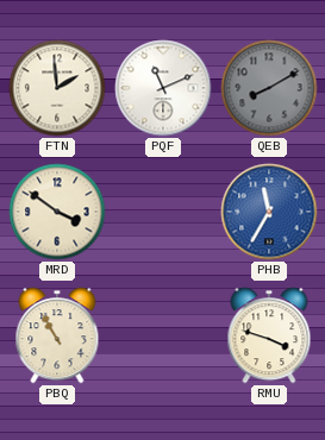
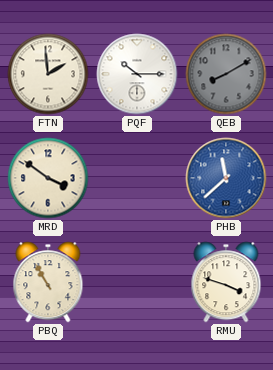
PQF: 11:11 -> 10:15 (137, 74)
PHB: 11:35 -> 11:38 (226, 178)
